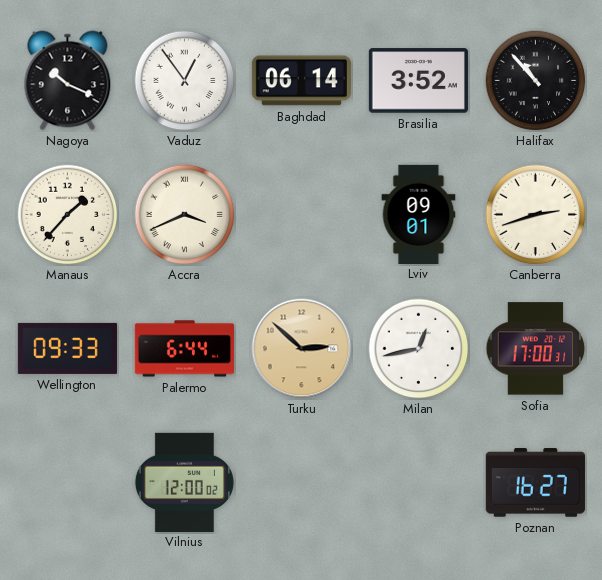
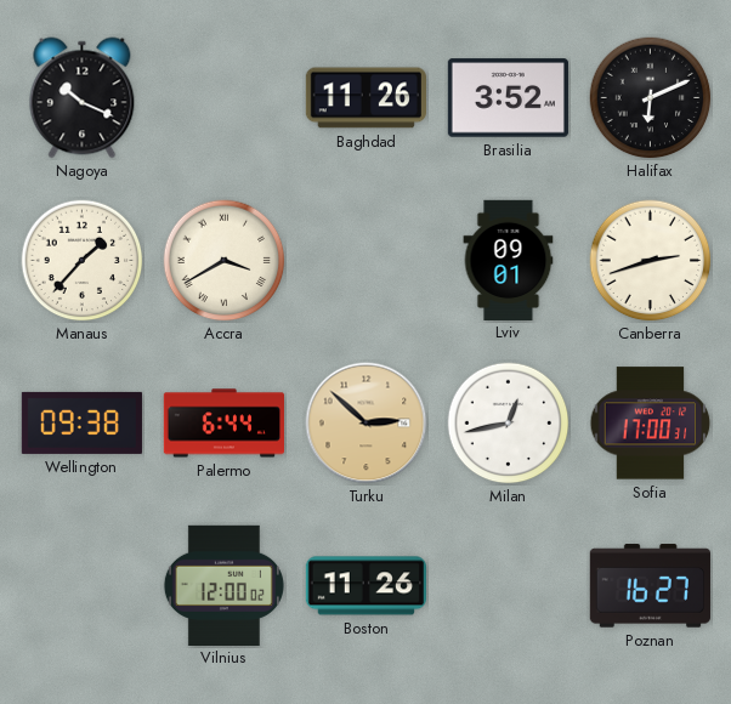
Vaduz: 12:54 -> none (185, 81)
Baghdad: 06:14 -> 11:26 (365, 98)
Halifax: 10:53 -> 6:11 (651, 98)
Accra: 3:41 -> 3:40 (225, 261)
Wellington: 09:33 -> 09:38 (81, 422)
Boston: none -> 11:26 (365, 586)
